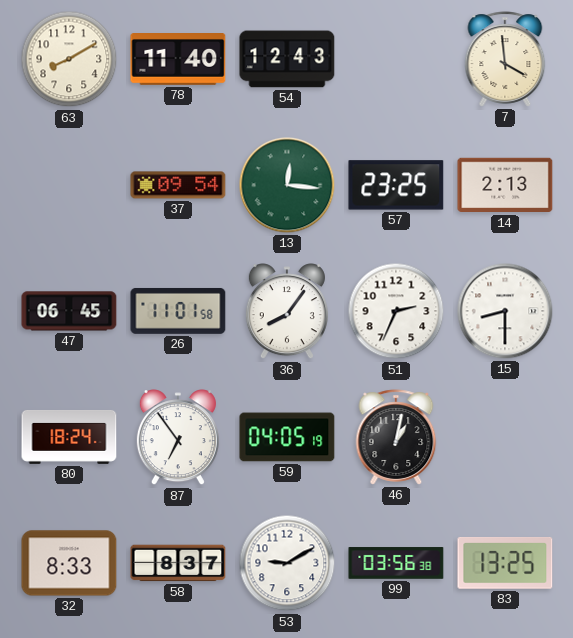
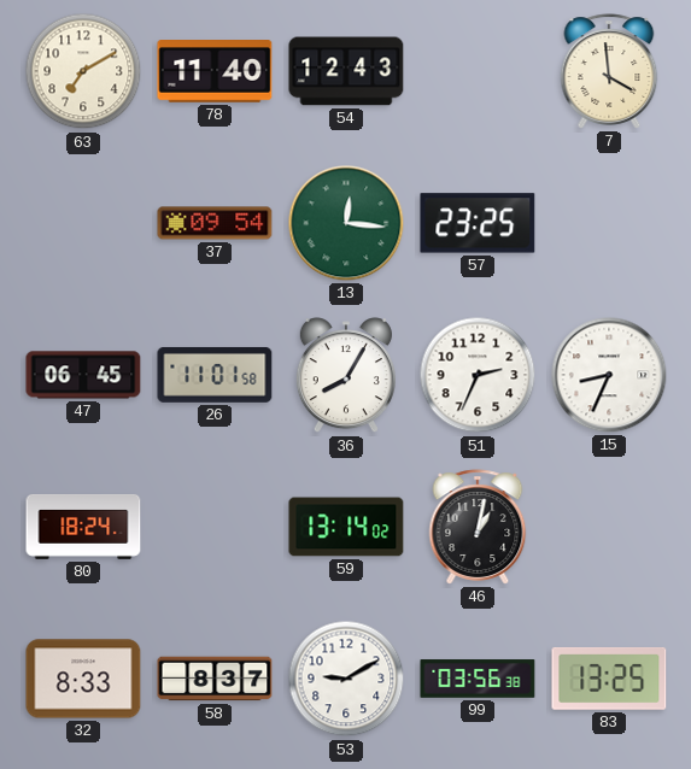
63: 8:10 -> 7:10 (83, 71)
14: 2:13 -> none (505, 185)
36: 8:06 -> 8:05 (346, 376)
15: 8:30 -> 8:34 (609, 375)
87: 6:54 -> none (178, 438)
59: 04:05 -> 13:14 (346, 527)
